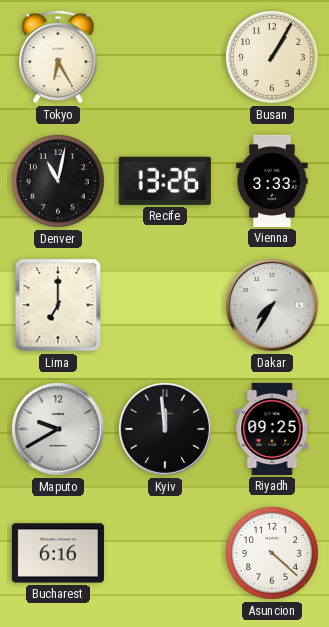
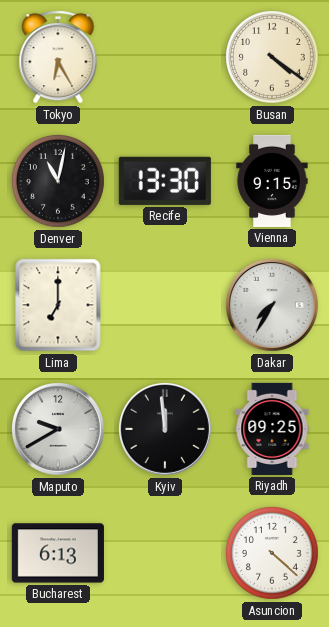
Busan: 1:05 -> 4:21 (273, 58)
Recife: 13:26 -> 13:30 (165, 181)
Vienna: 3:33 -> 9:15 (272, 181)
Bucharest: 6:16 -> 6:13 (58, 553)
